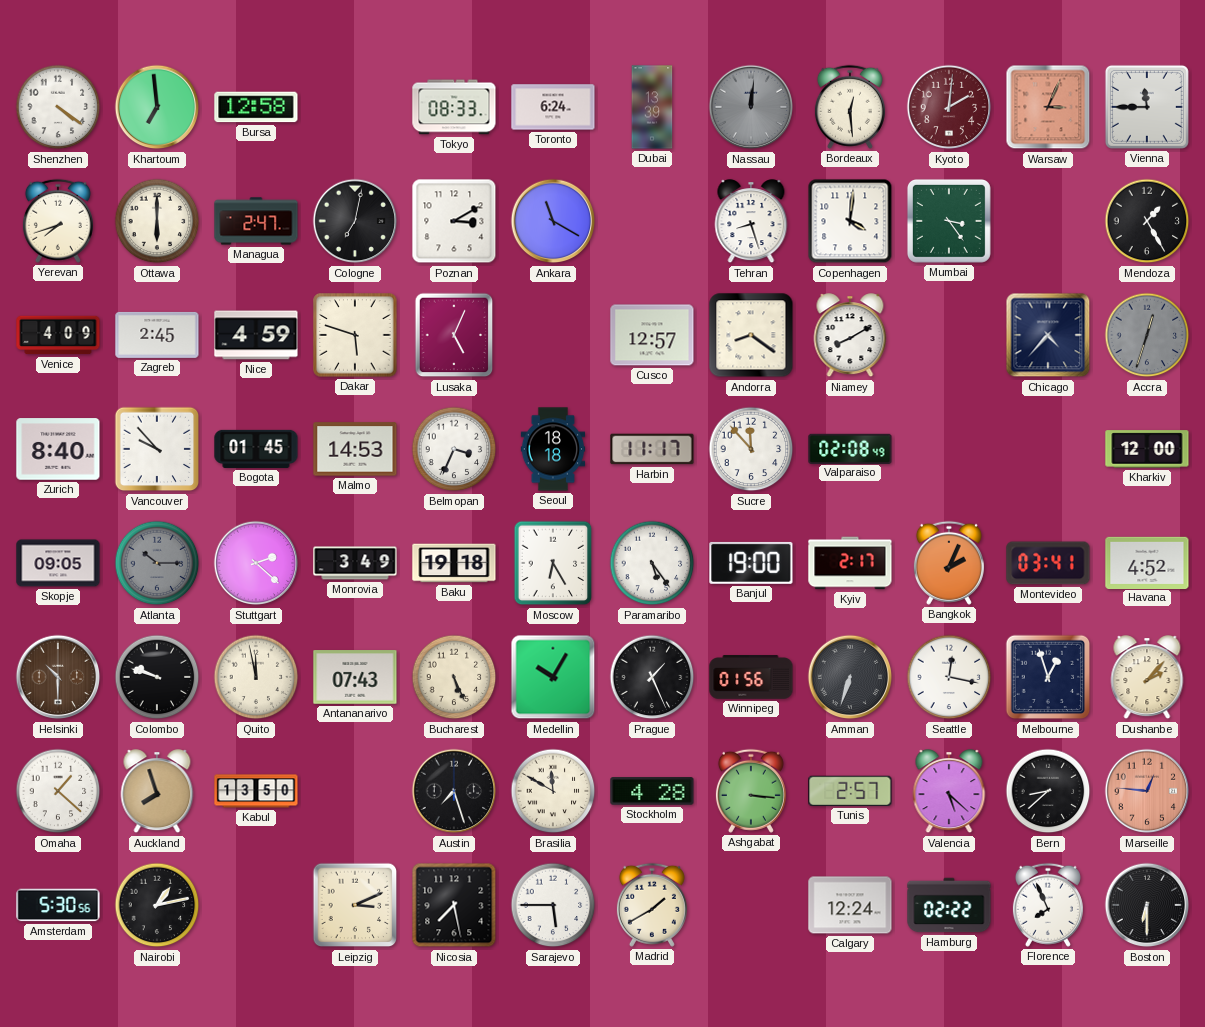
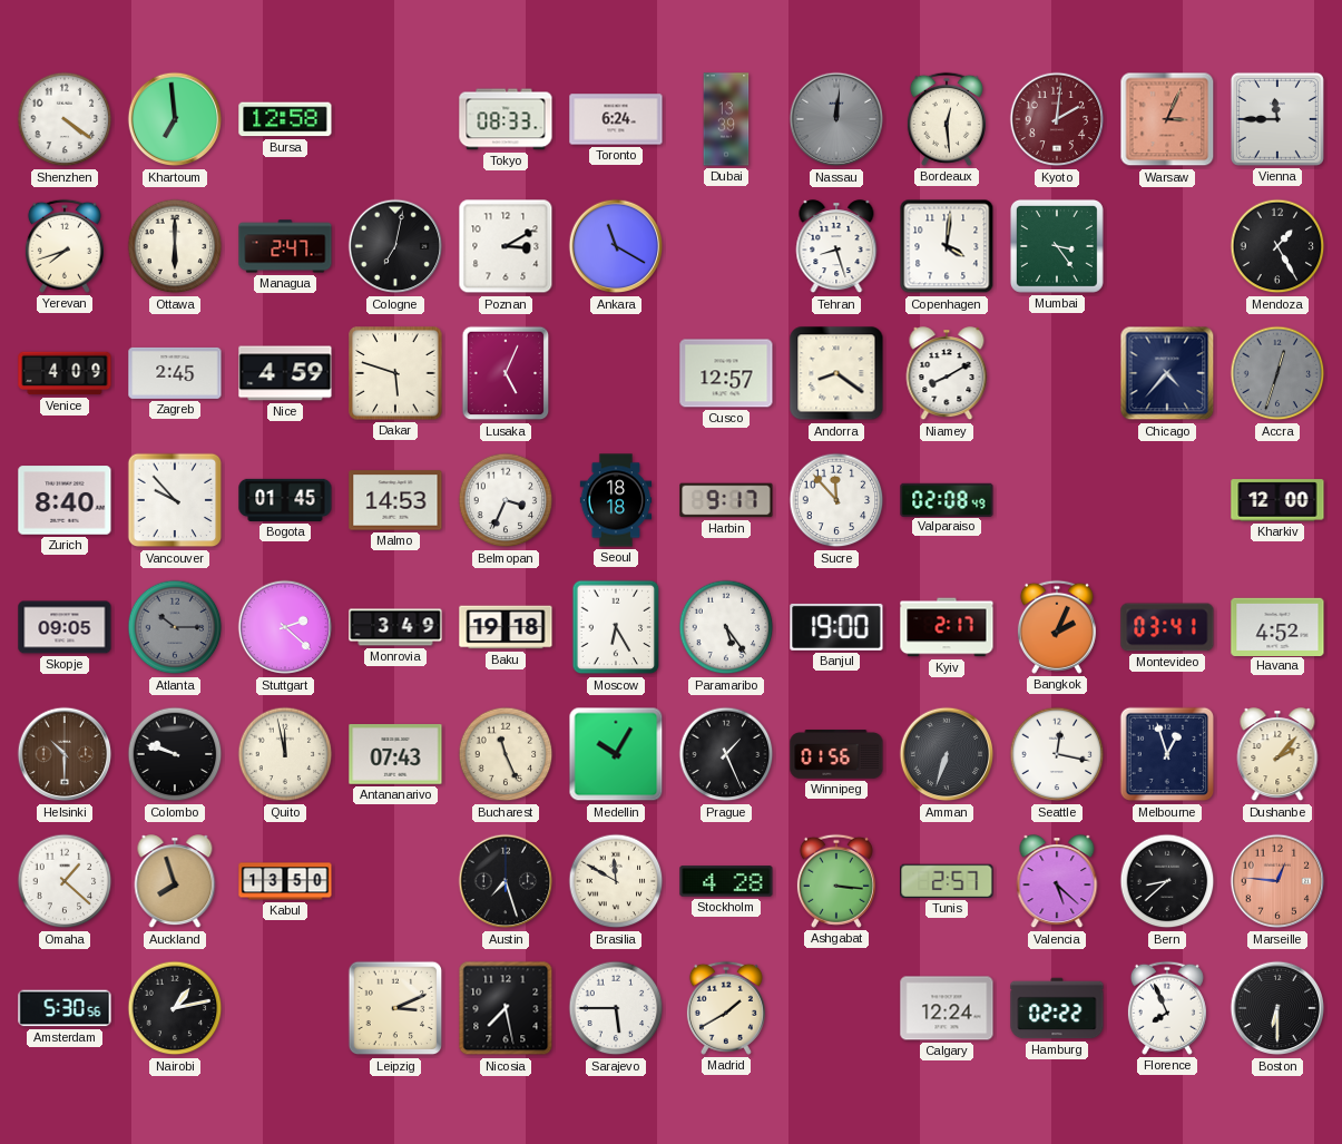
Harbin: 11:17 -> 9:17 (726, 500)
Bucharest: 5:26 -> 11:26 (506, 754)
